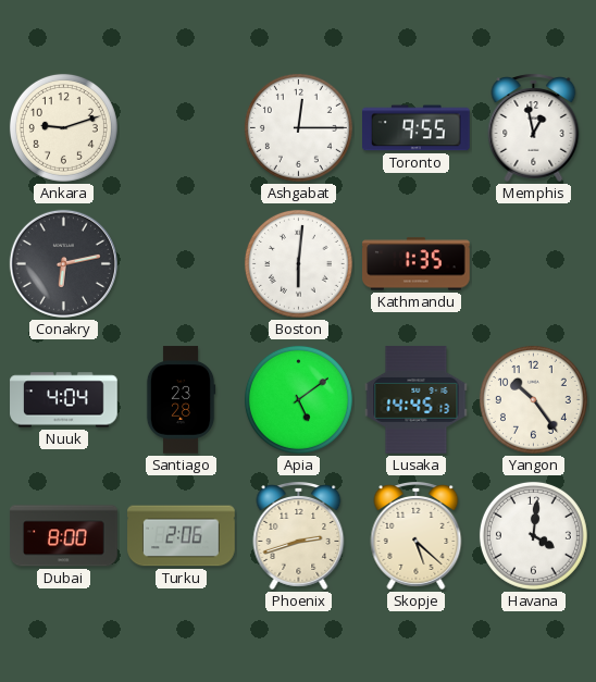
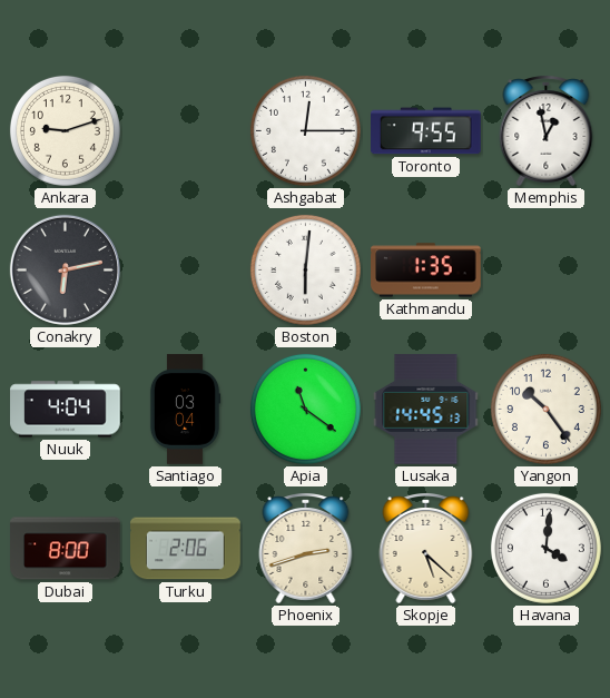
Santiago: 23:28 -> 03:04 (185, 410)
Apia: 5:09 -> 11:21 (305, 409)
